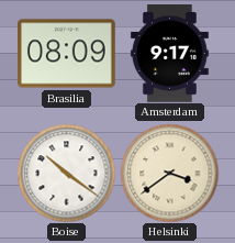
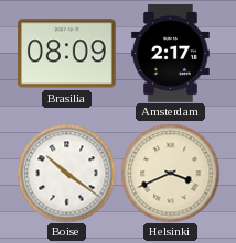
Amsterdam: 9:17 -> 2:17 (170, 54)
Helsinki: 3:39 -> 3:41 (170, 173)
